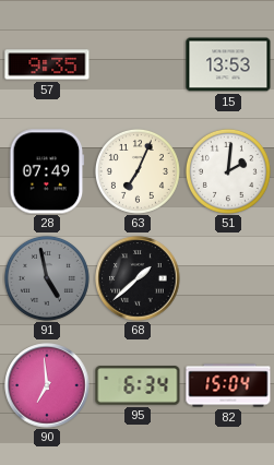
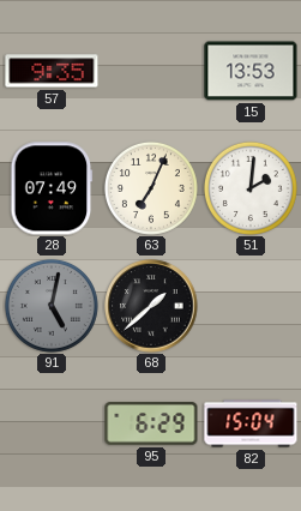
91: 4:58 -> 5:02 (52, 306)
90: 6:59 -> none (47, 385)
95: 6:34 -> 6:29 (151, 423)
